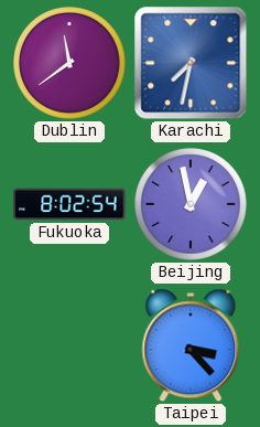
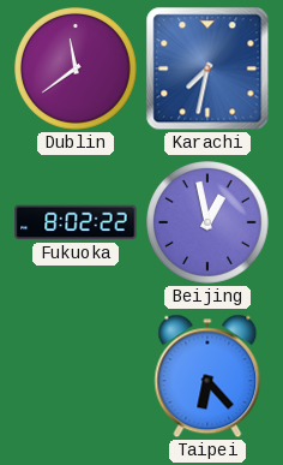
Fukuoka: 8:02:54 -> 8:02:22 (76, 222)
Taipei: 3:23 -> 6:23 (207, 376)
